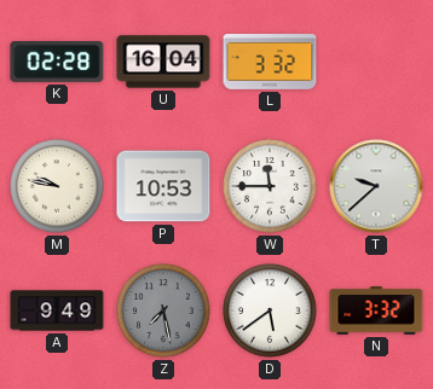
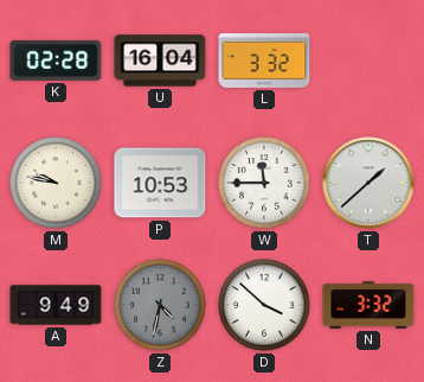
T: 9:38 -> 1:38 (368, 183)
Z: 7:28 -> 4:32 (160, 305)
D: 5:39 -> 3:52 (264, 305)
